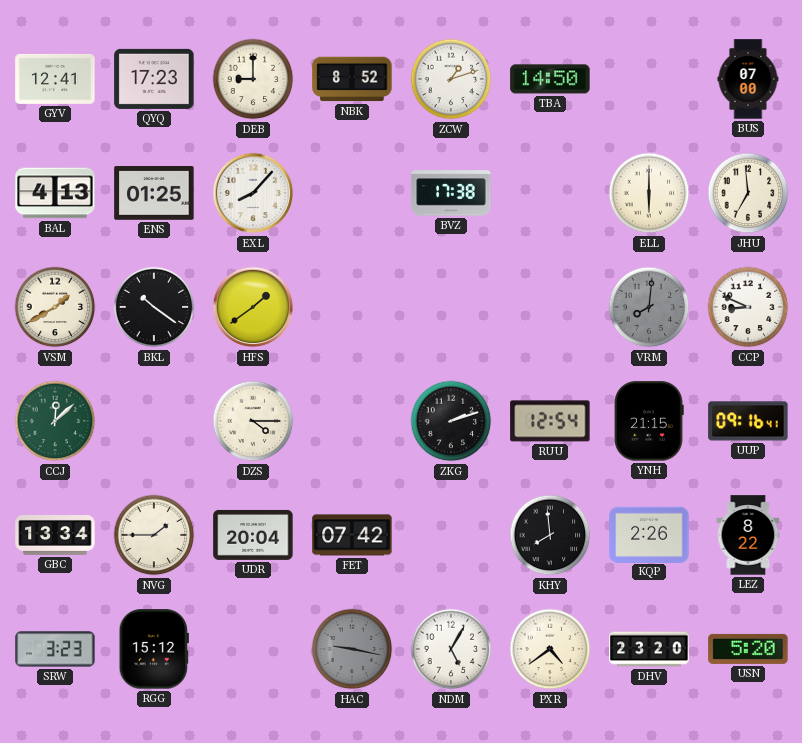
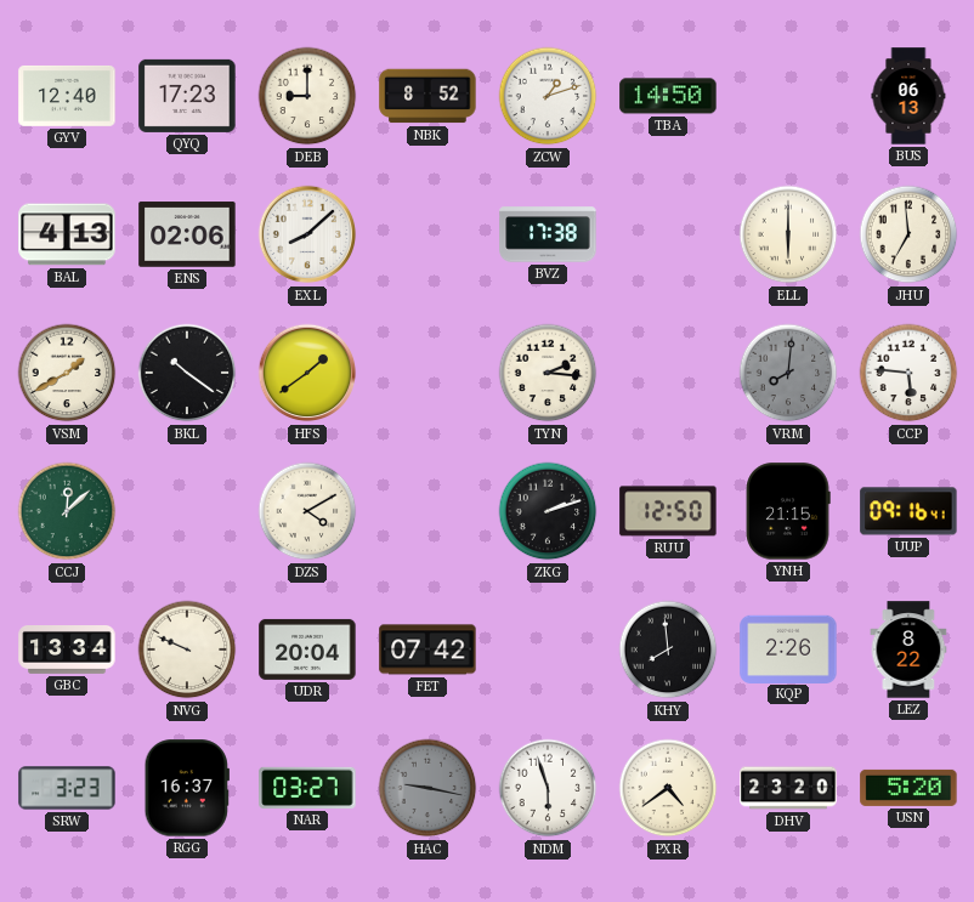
GYV: 12:41 -> 12:40 (67, 96)
BUS: 07:00 -> 06:13 (908, 96)
ENS: 01:25 -> 02:06 (187, 234)
EXL: 8:07 -> 8:08 (307, 234)
TYN: none -> 2:16 (548, 373)
CCP: 8:49 -> 5:46 (908, 373)
DZS: 4:15 -> 4:10 (307, 511)
RUU: 12:54 -> 12:50 (668, 511)
NVG: 1:45 -> 9:49 (187, 649)
RGG: 15:12 -> 16:37 (187, 788)
NAR: none -> 03:27 (307, 788)
NDM: 5:05 -> 5:57 (548, 788)
